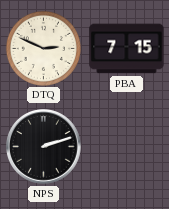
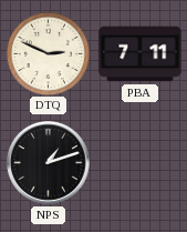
PBA: 7:15 -> 7:11 (141, 54)
NPS: 2:12 -> 1:12 (49, 163)
